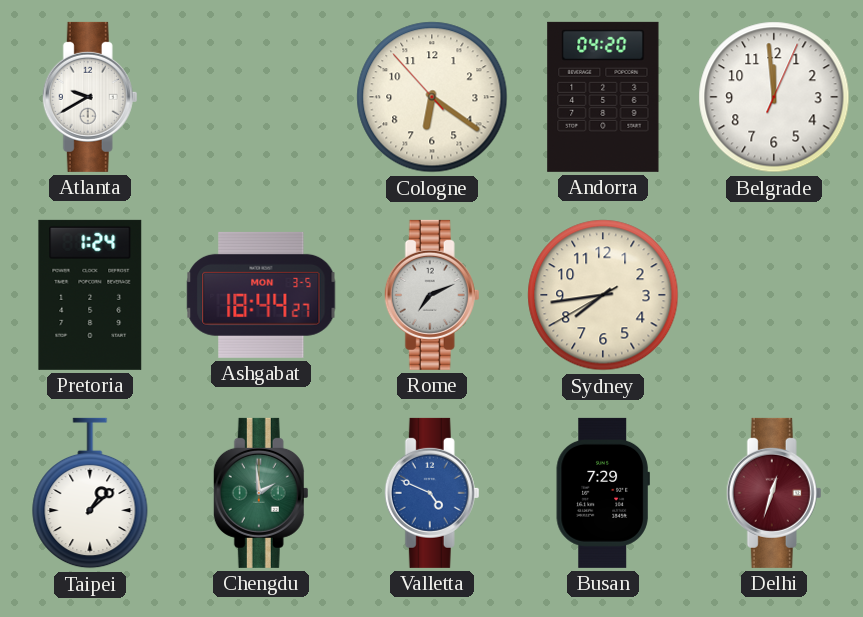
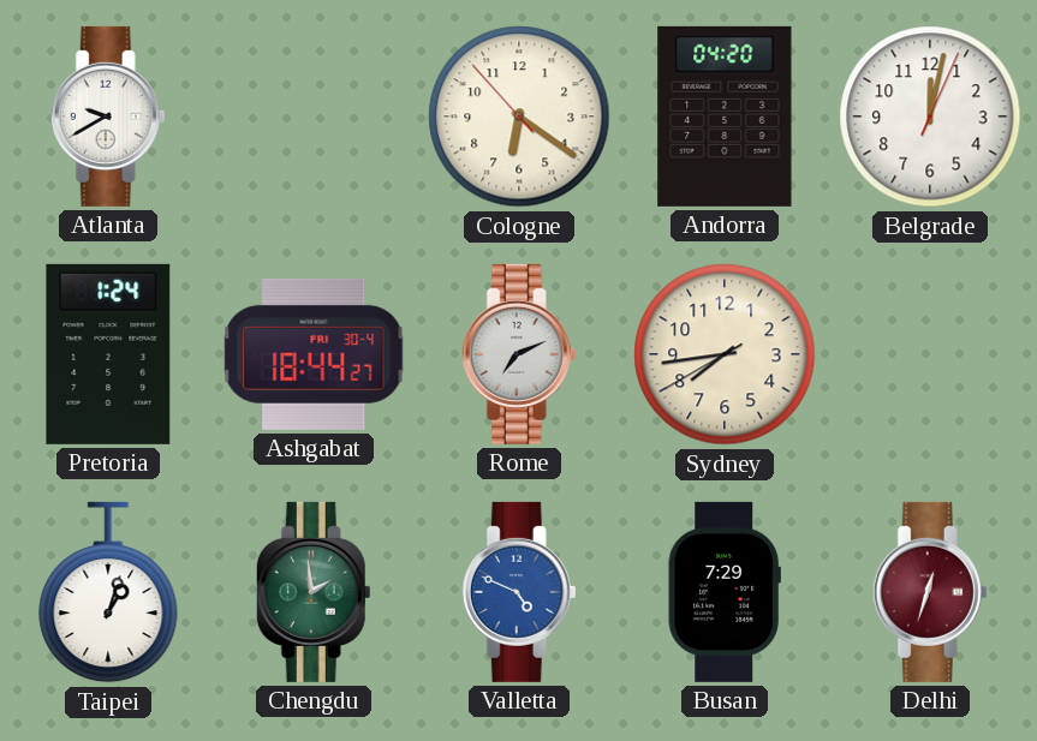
Belgrade: 11:59 -> 12:02 (930, 116)
Ashgabat date: MON 3-5 -> FRI 30-4 (314, 354)
Taipei: 1:08 -> 1:03 (108, 592)
